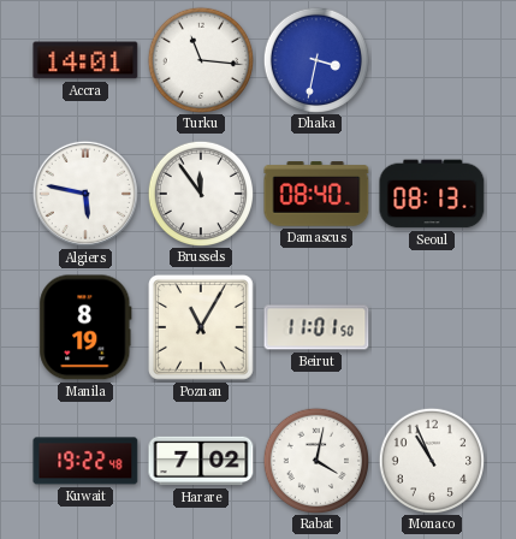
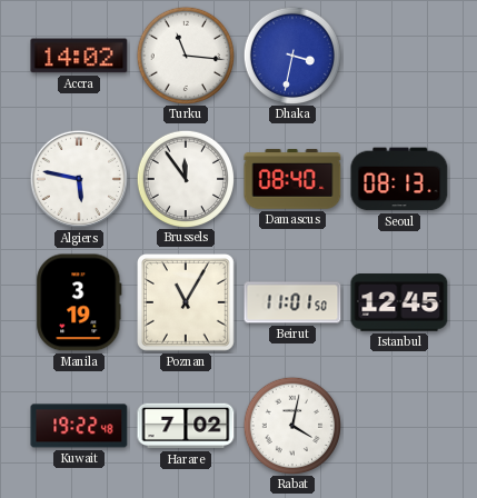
Accra: 14:01 -> 14:02 (79, 56)
Manila: 8:19 -> 3:19 (79, 302)
Istanbul: none -> 12:45 (399, 302)
Monaco: 10:56 -> none (431, 460)
